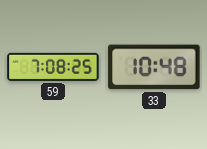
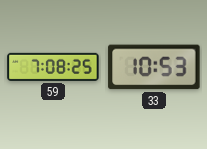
33: 10:48 -> 10:53 (154, 67)
